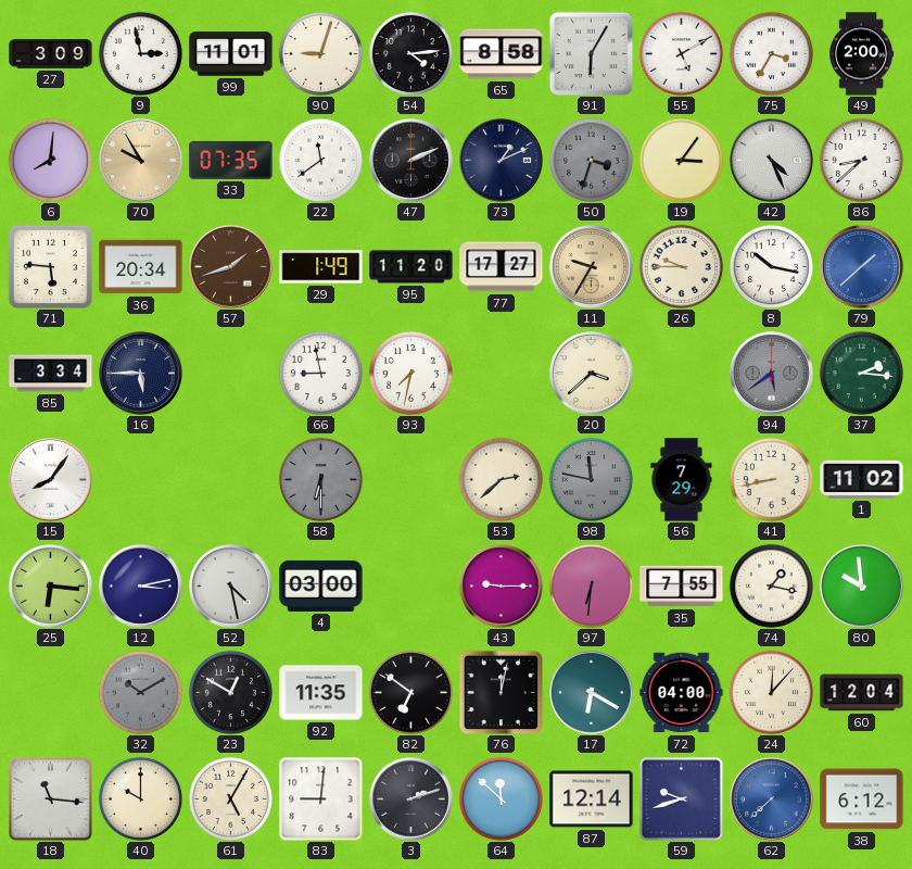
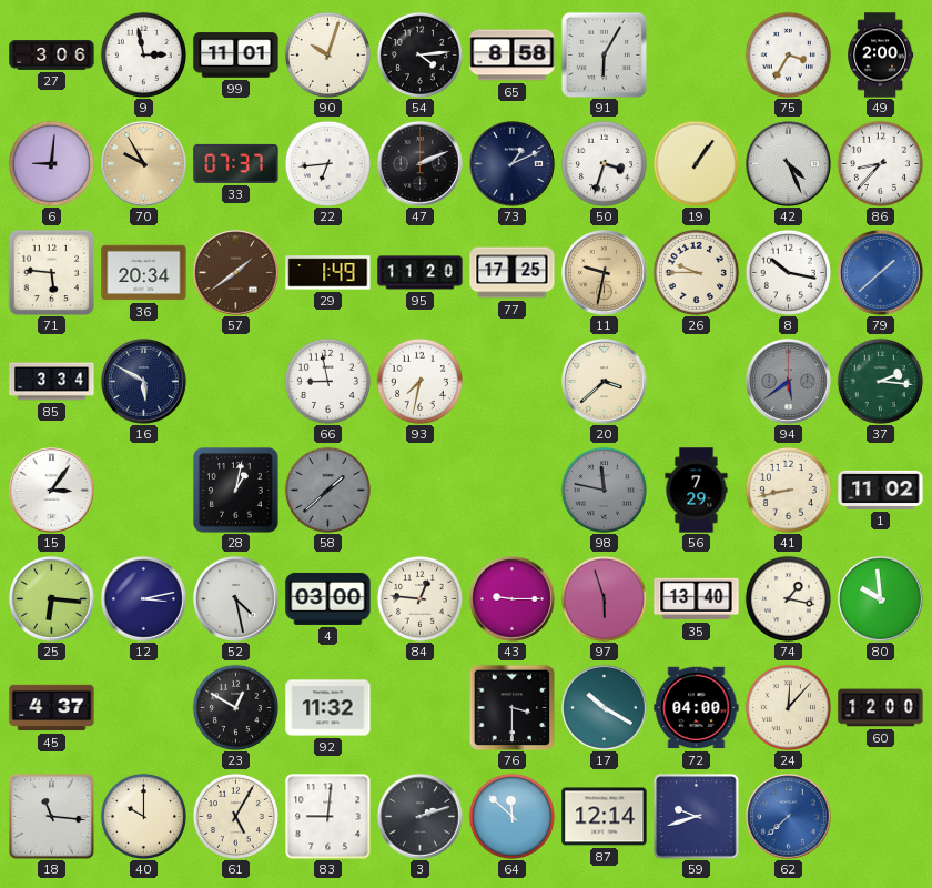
27: 3:09 -> 3:06 (52, 56)
90: 9:03 -> 10:03 (327, 54)
55: 5:10 -> none (681, 53)
6: 8:01 -> 9:01 (51, 163)
33: 07:35 -> 07:37 (236, 163)
22: 11:39 -> 6:44 (327, 163)
50 dial: grey -> white (604, 163)
19: 3:06 -> 1:06 (696, 163)
86: 8:38 -> 8:37 (880, 163)
57: 1:42 -> 1:39 (236, 273)
77: 17:27 -> 17:25 (513, 273)
11: 9:35 -> 9:32 (605, 273)
16: 5:45 -> 5:50 (144, 382)
15: 8:06 -> 3:06 (52, 491)
28: none -> 1:02 (236, 491)
58: 6:30 -> 1:38 (327, 490)
53: 2:38 -> none (501, 479)
84: none -> 12:46 (419, 598)
97: 6:31 -> 5:57 (604, 598)
35: 7:55 -> 13:40 (697, 599)
45: none -> 4:37 (52, 708)
32: 10:10 -> none (140, 692)
92: 11:35 -> 11:32 (328, 708)
82: 6:51 -> none (410, 692)
76: 12:02 -> 3:30 (511, 707)
17: 6:20 -> 10:20 (605, 708)
60: 12:04 -> 12:00 (881, 708)
38: 6:12 -> none (862, 799)
